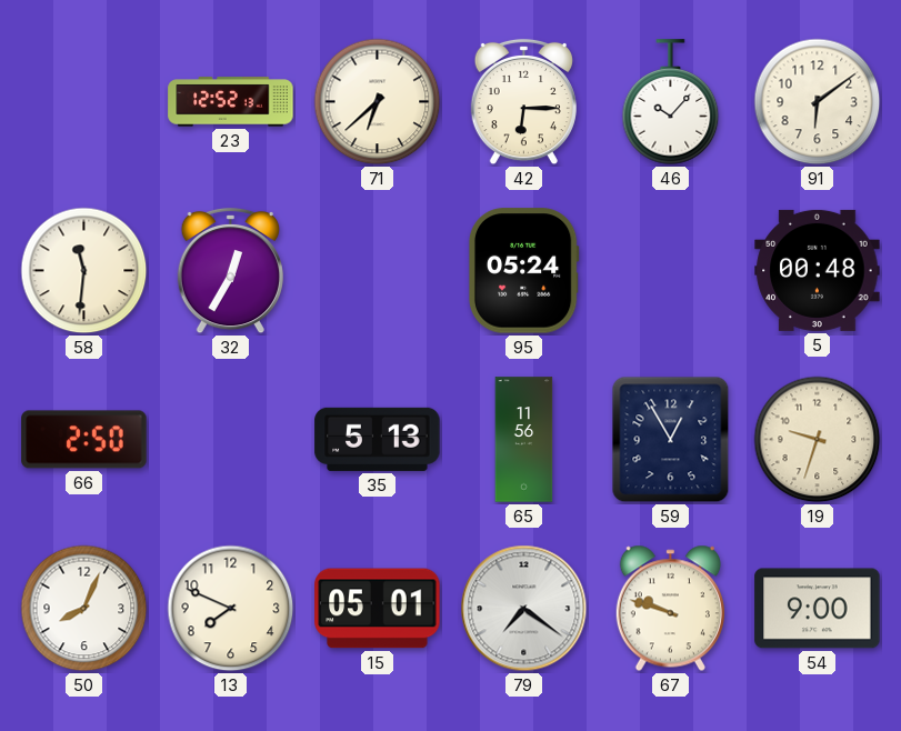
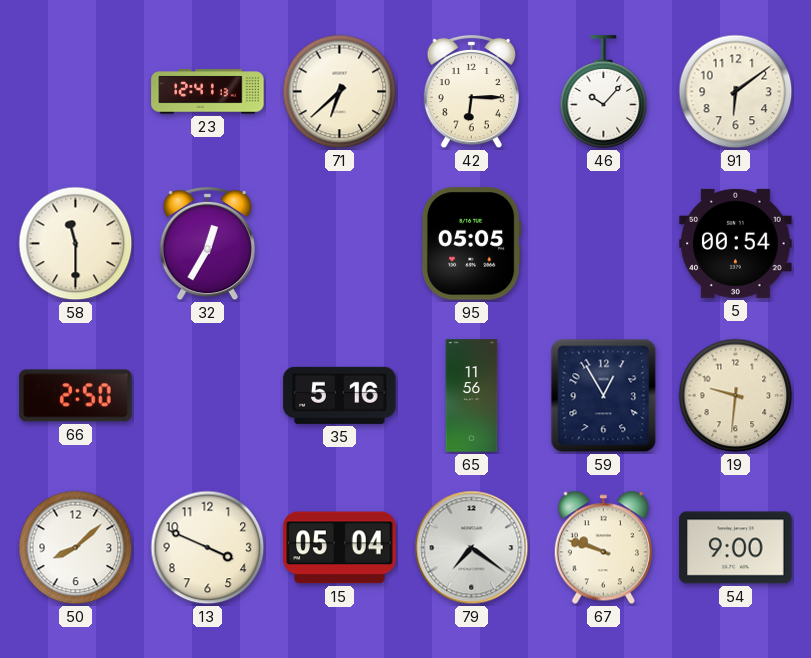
23: 12:52 -> 12:41 (208, 92)
58: 11:31 -> 11:30 (76, 244)
95: 05:24 -> 05:05 (471, 244)
5: 00:48 -> 00:54 (736, 243)
35: 5:13 -> 5:16 (340, 395)
19: 9:33 -> 9:31 (736, 396)
50: 8:04 -> 8:08 (76, 548)
13: 7:49 -> 3:49 (208, 548)
15: 05:01 -> 05:04 (340, 548)
